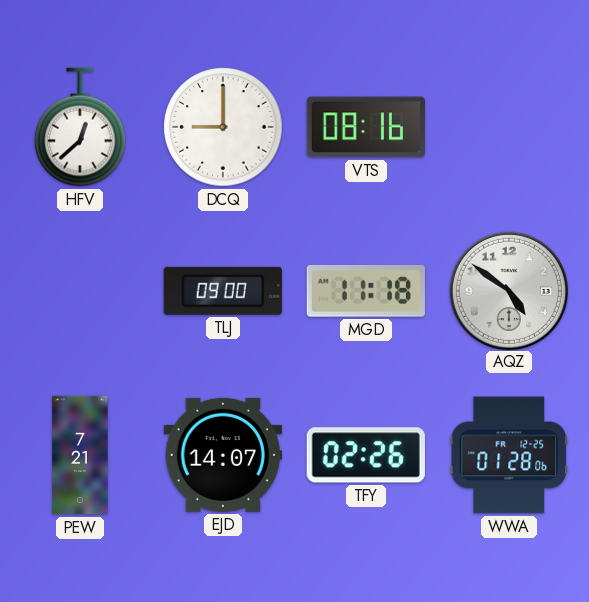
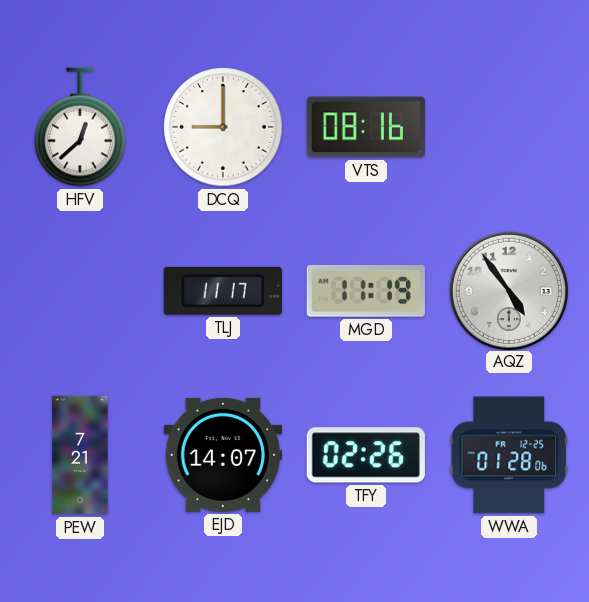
TLJ: 09:00 -> 11:17 (223, 291)
MGD: 11:18 -> 11:19 (366, 291)
AQZ: 4:51 -> 4:54 (508, 290)
